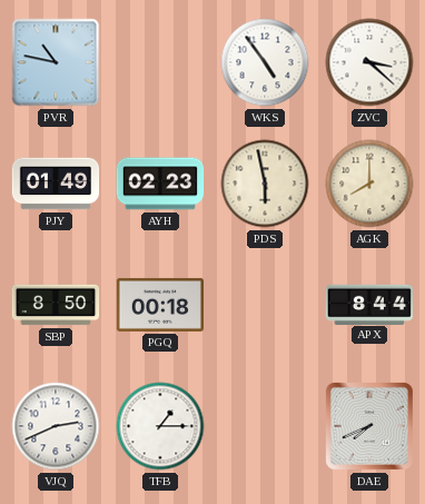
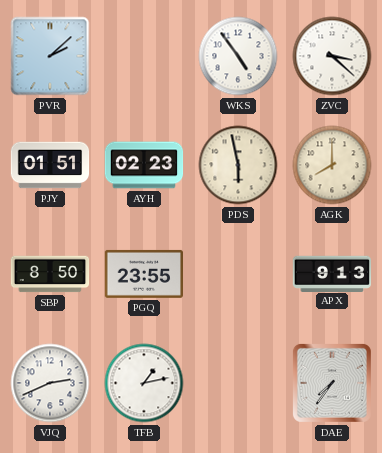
PVR: 10:47 -> 2:08 (50, 56)
PJY: 01:49 -> 01:51 (50, 165)
PGQ: 00:18 -> 23:55 (143, 274)
APX: 8:44 -> 9:13 (331, 273)
TFB: 1:15 -> 1:13 (144, 383)
DAE: 7:41 -> 7:36 (332, 383)
